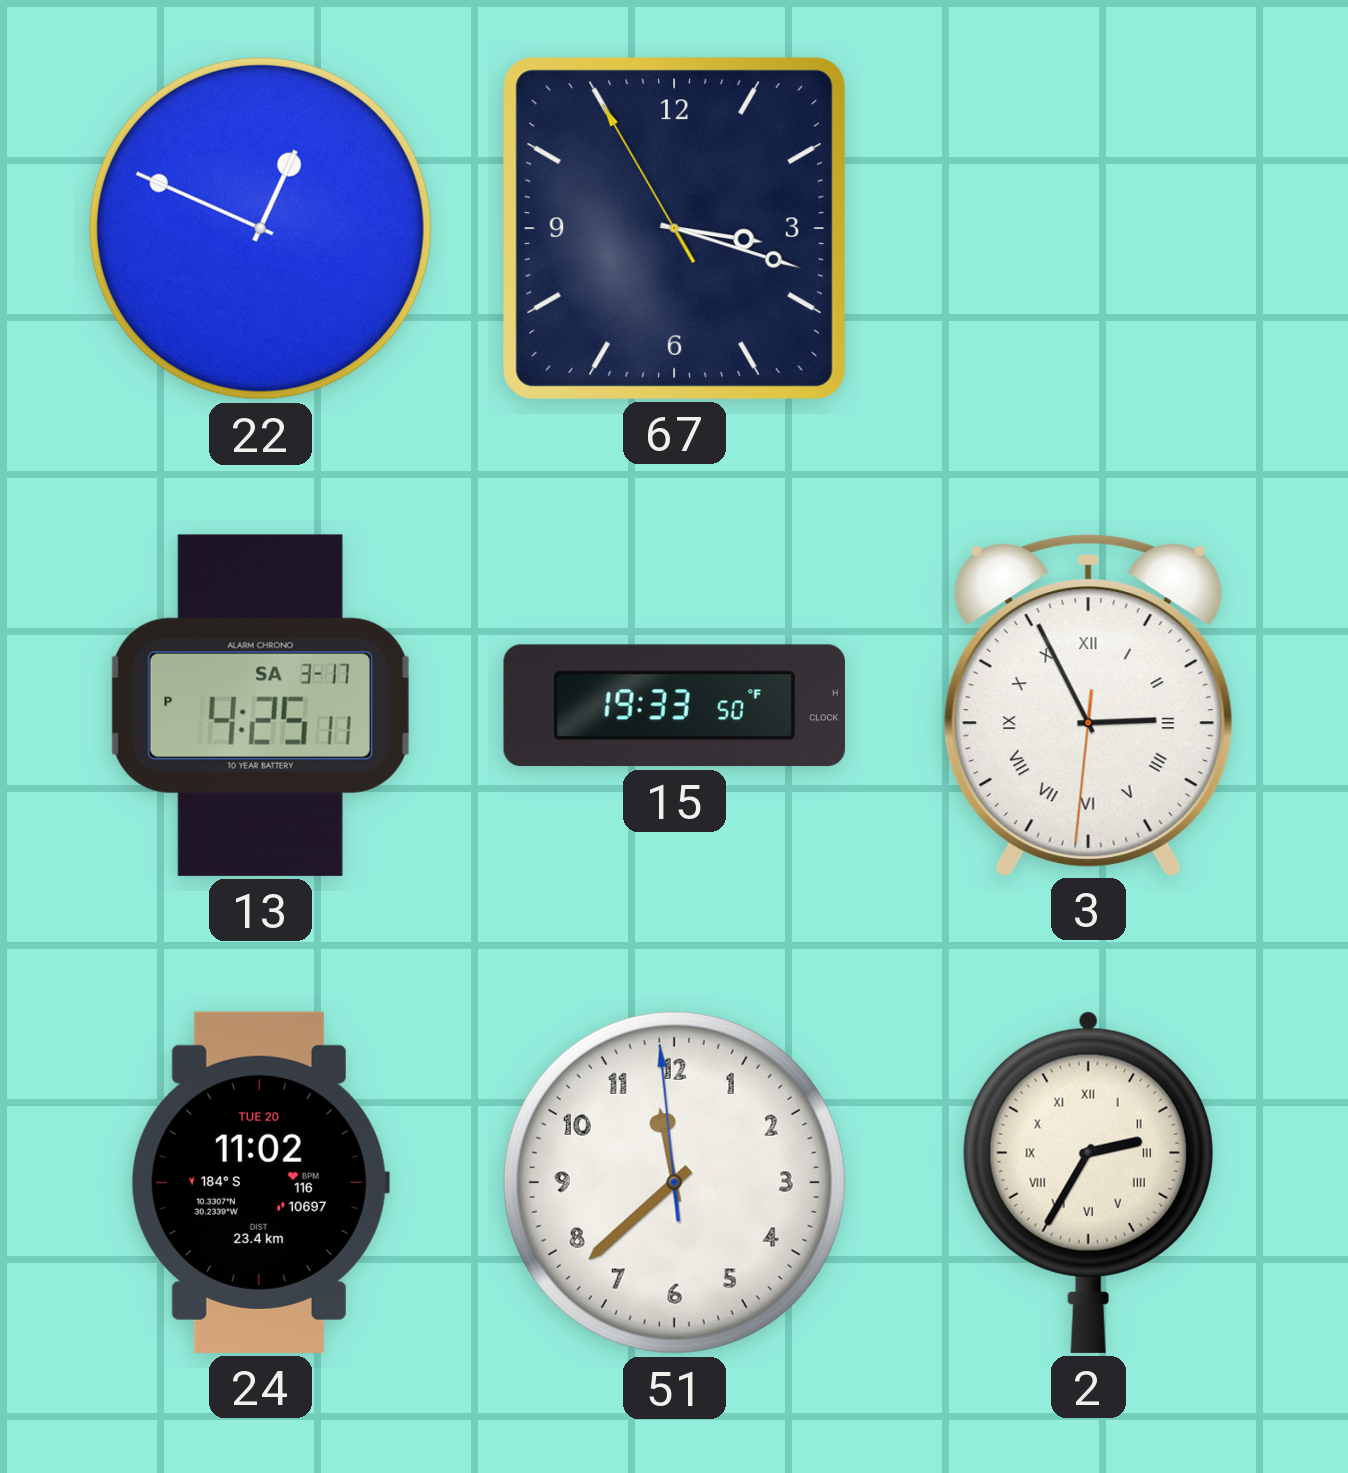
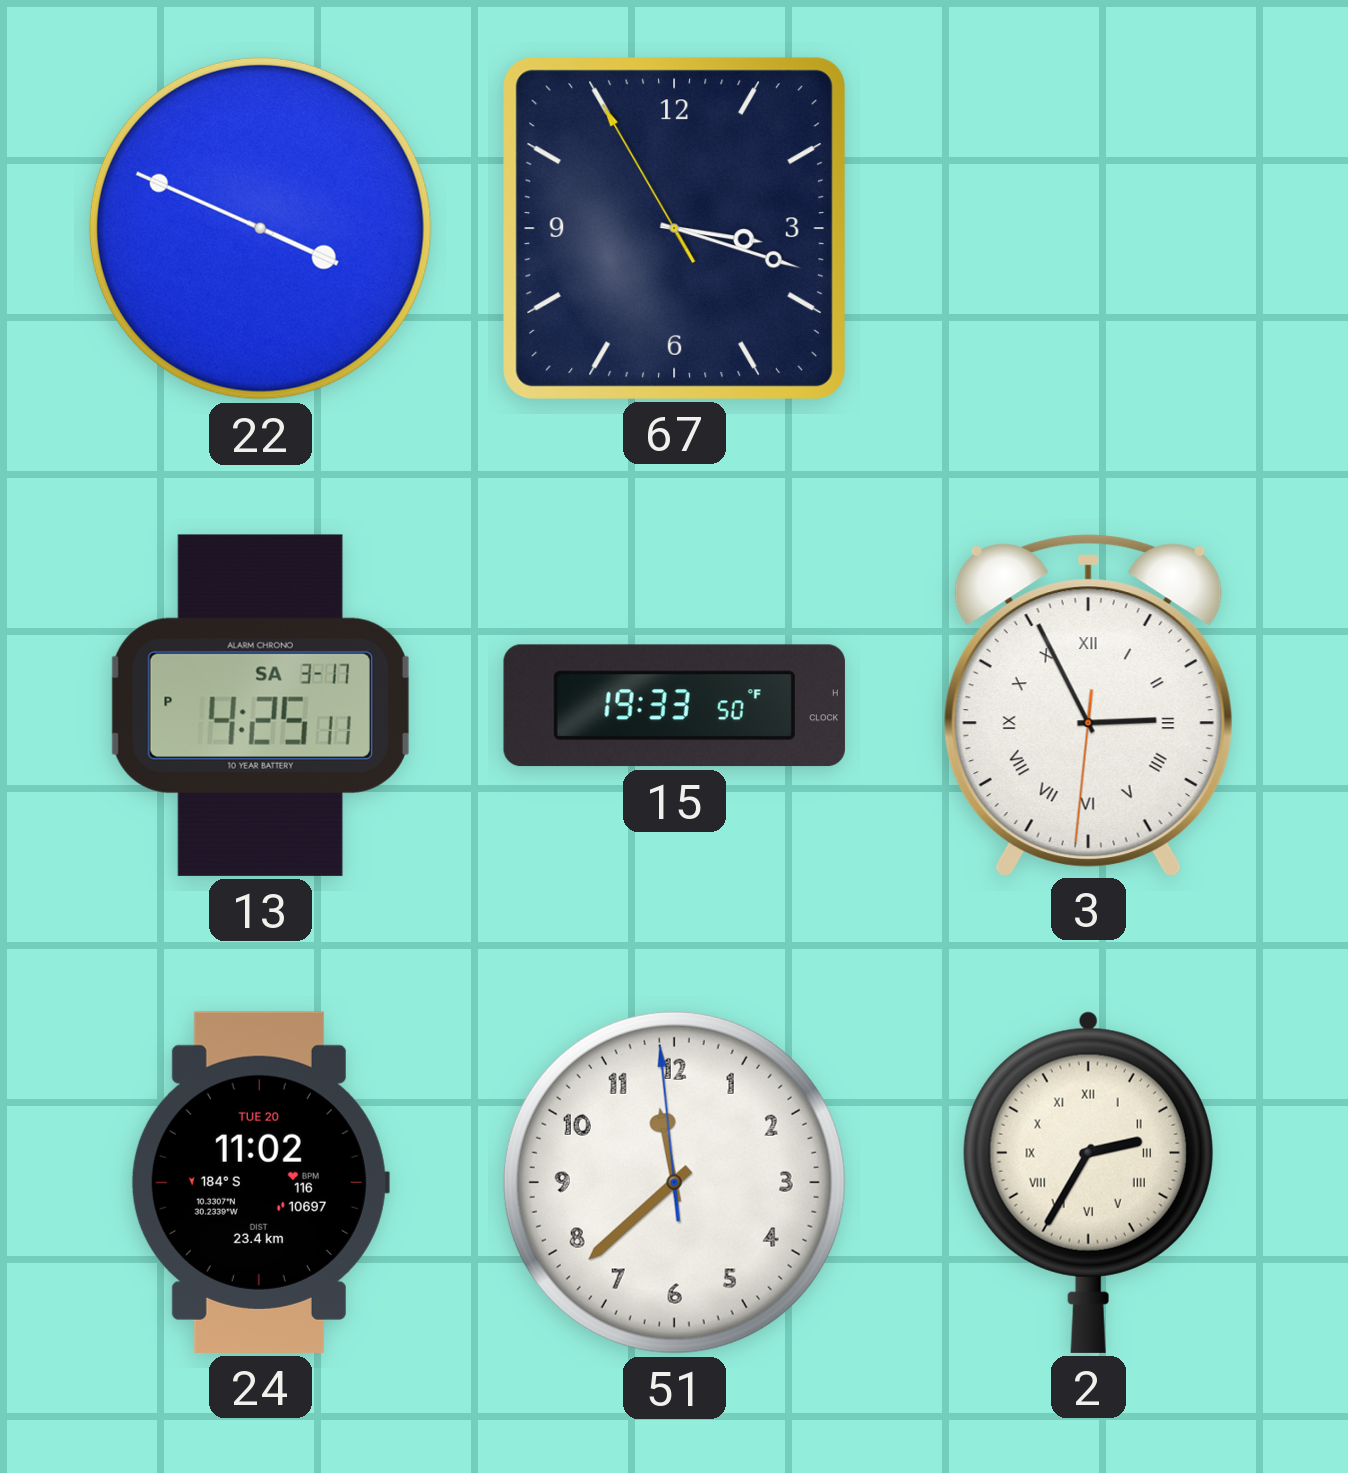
22: 12:49 -> 3:49 (260, 228)
